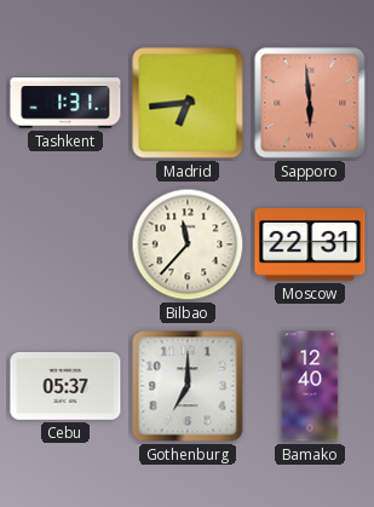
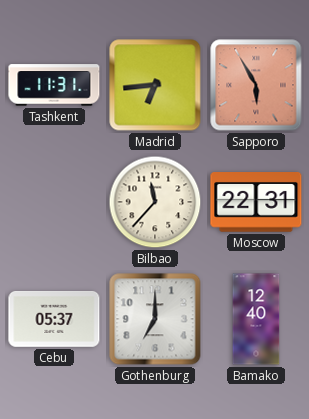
Tashkent: 1:31 -> 11:31 (54, 85)
Sapporo: 5:59 -> 5:55 (256, 85)
